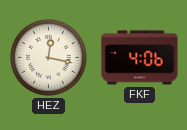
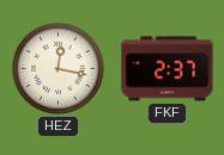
FKF: 4:06 -> 2:37 (168, 69)
